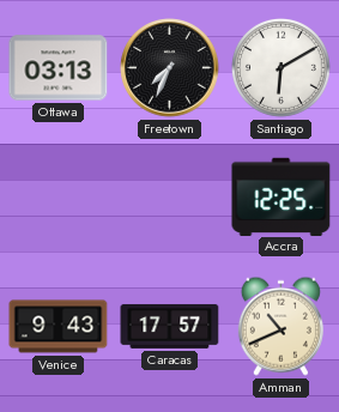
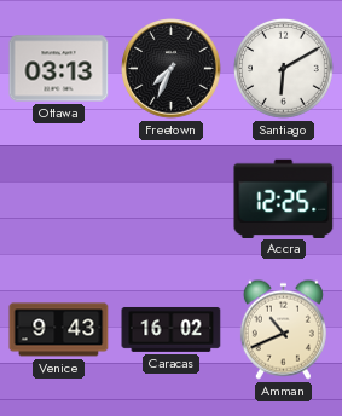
Caracas: 17:57 -> 16:02 (172, 329)
